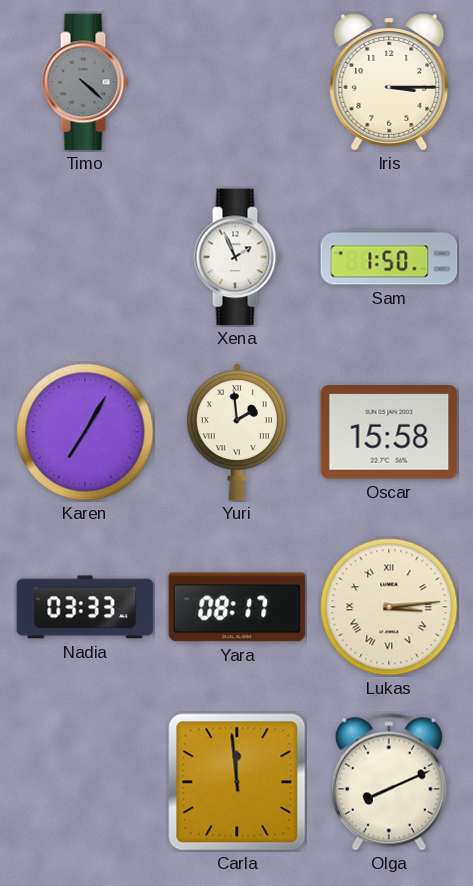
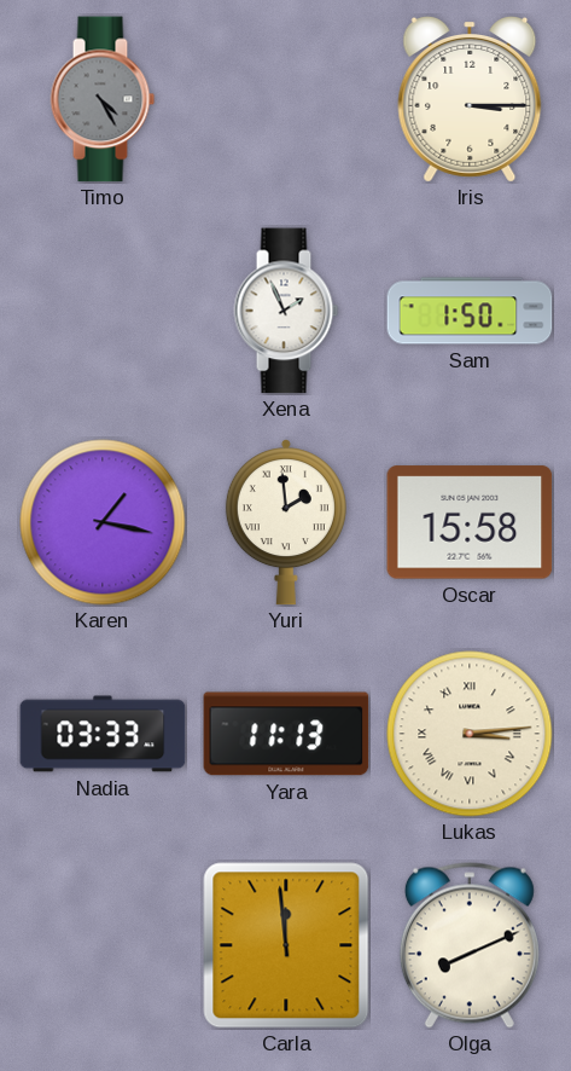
Timo: 4:22 -> 4:25 (103, 99)
Karen: 7:05 -> 1:17 (103, 522)
Yara: 08:17 -> 11:13 (286, 734)
